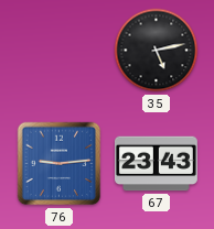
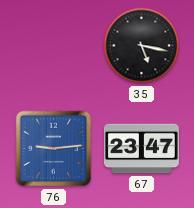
35: 5:13 -> 5:17 (142, 46)
67: 23:43 -> 23:47 (141, 149)
